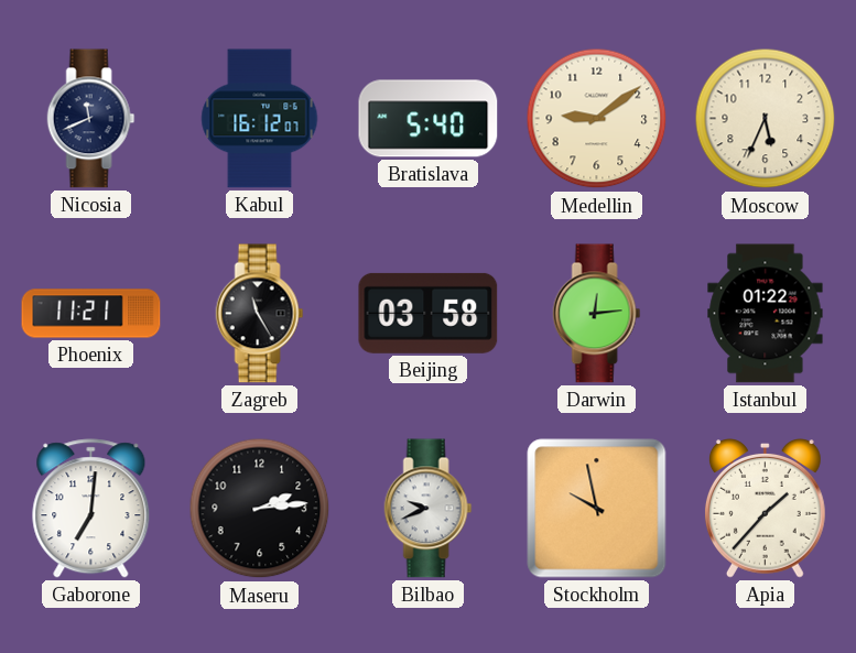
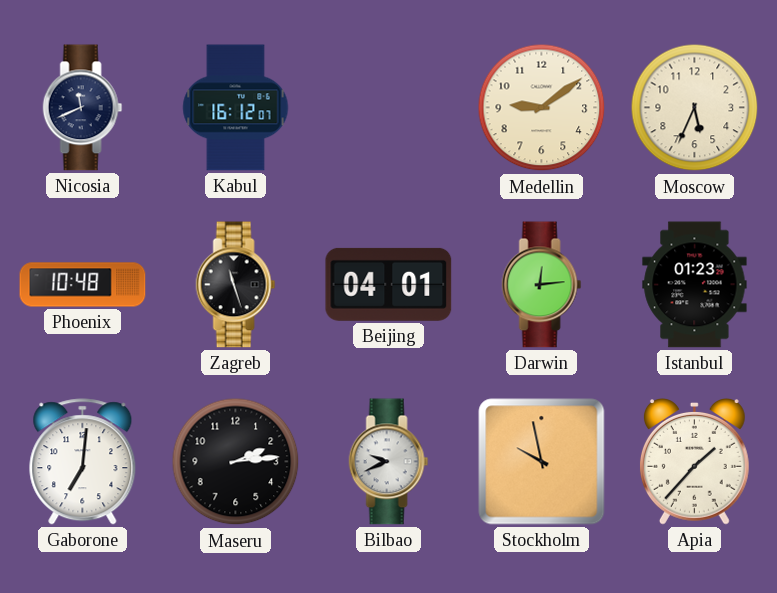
Bratislava: 5:40 -> none (429, 119)
Phoenix: 11:21 -> 10:48 (83, 285)
Zagreb: 11:25 -> 11:27 (236, 285)
Beijing: 03:58 -> 04:01 (389, 284)
Istanbul: 01:22 -> 01:23 (695, 285)
